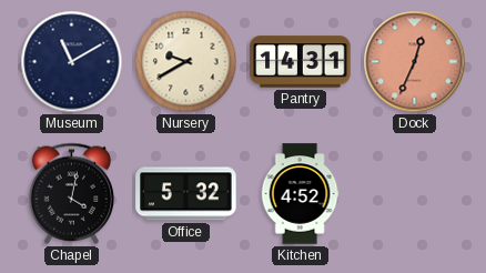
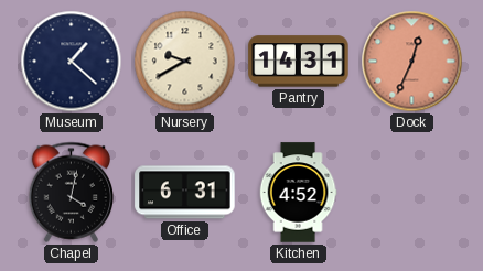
Museum: 11:10 -> 1:22 (72, 62)
Office: 5:32 -> 6:31 (185, 193)
